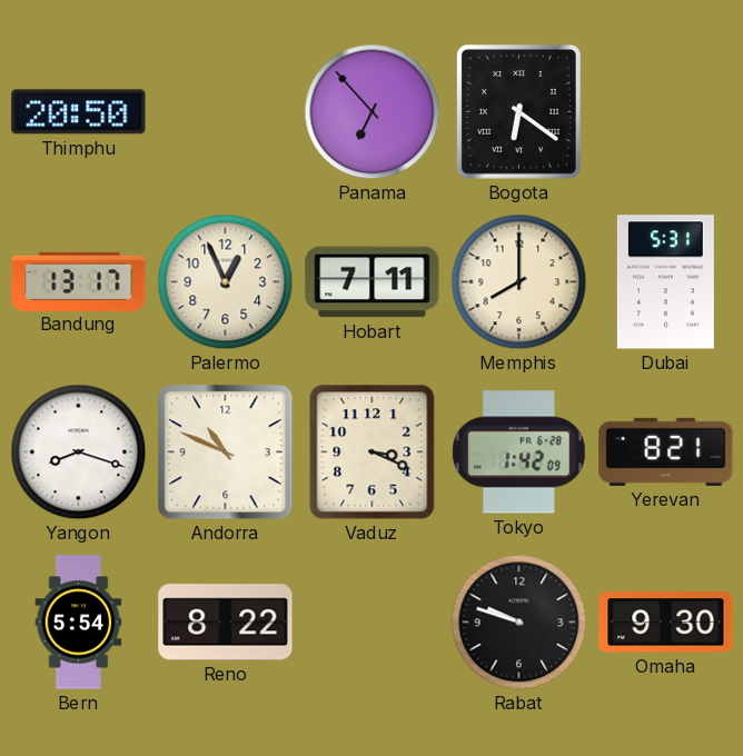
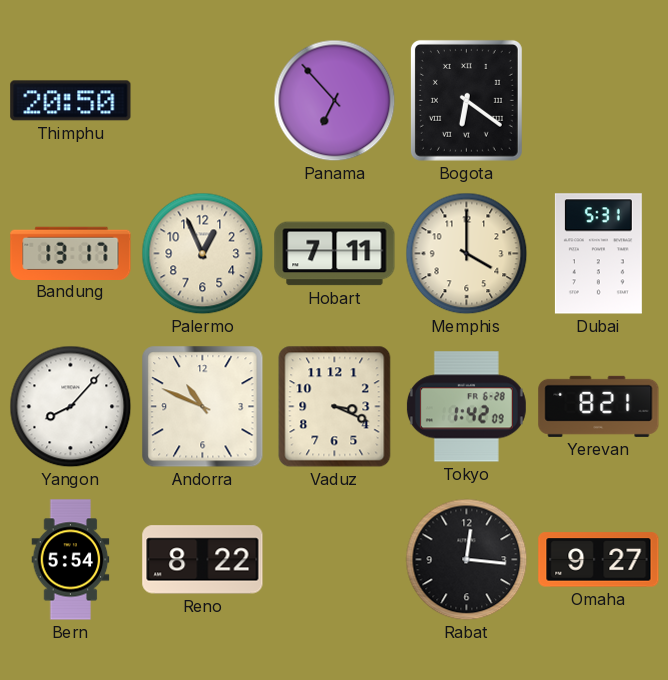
Memphis: 8:00 -> 4:00 (467, 254)
Yangon: 8:18 -> 8:07 (71, 407)
Rabat: 9:48 -> 12:16 (467, 560)
Omaha: 9:30 -> 9:27 (599, 560)
